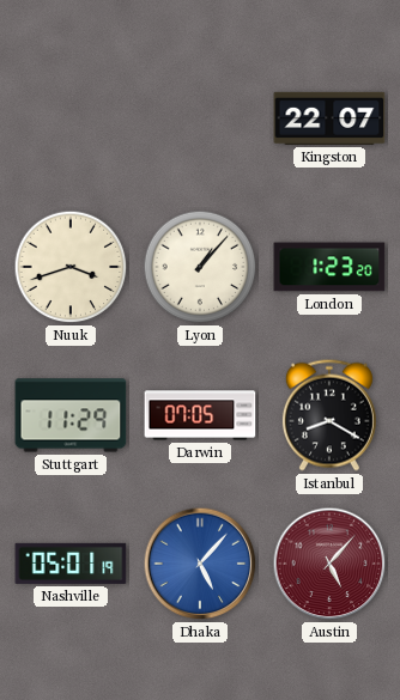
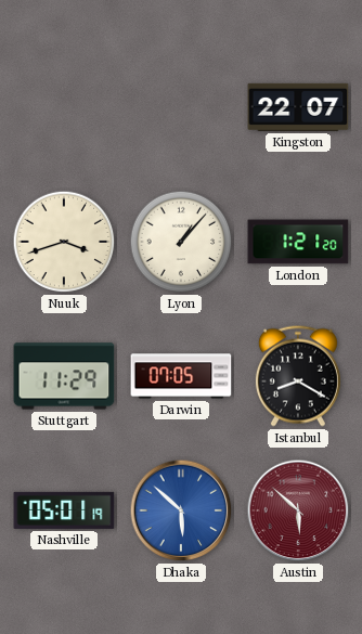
London: 1:23 -> 1:21 (298, 242)
Dhaka: 5:07 -> 5:52 (181, 510)
Austin: 5:07 -> 5:52 (298, 510)
